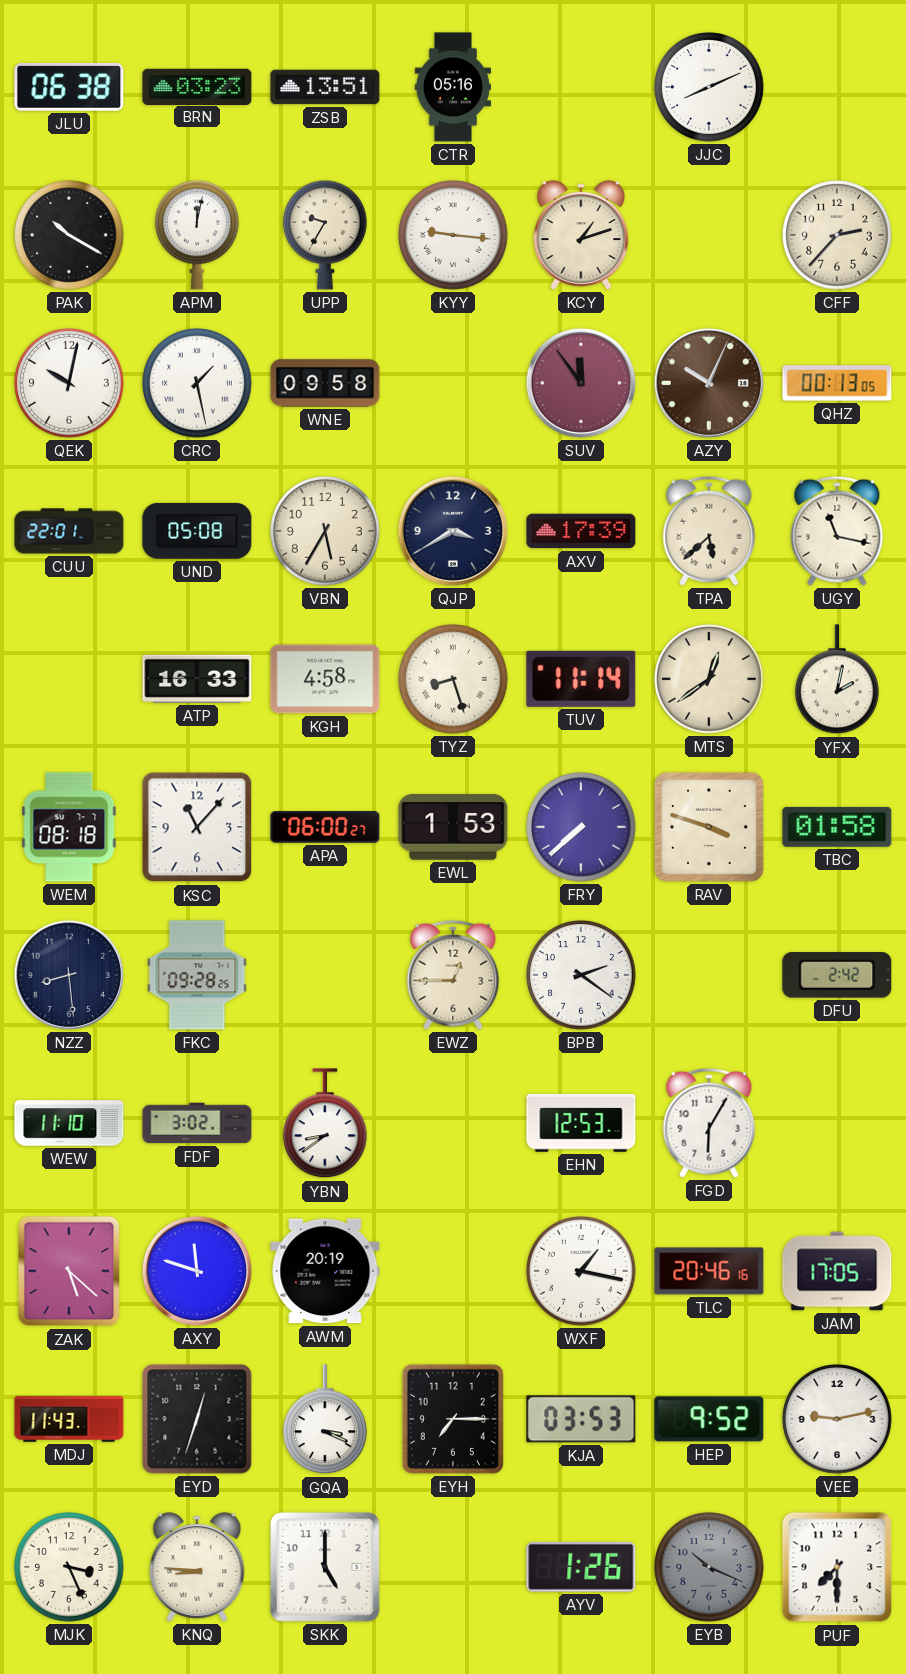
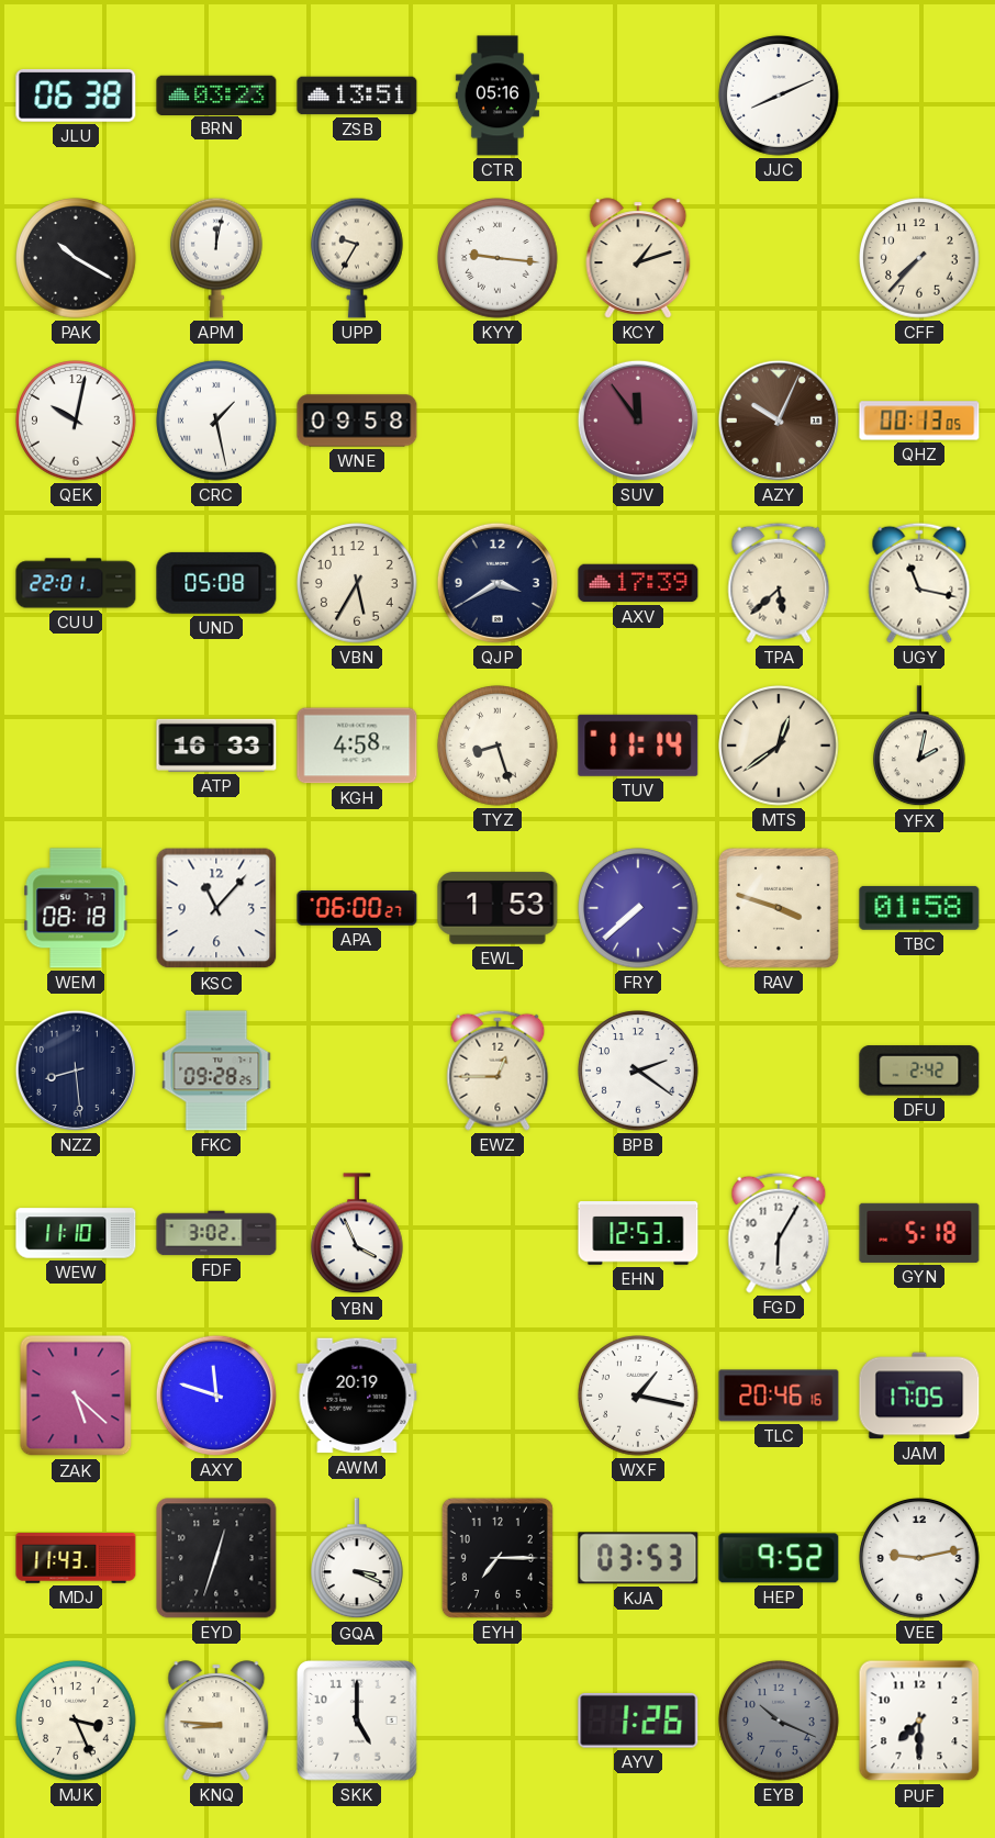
CFF: 2:37 -> 7:37 (919, 258)
YBN: 8:39 -> 3:56 (358, 1234)
GYN: none -> 5:18 (919, 1233)
